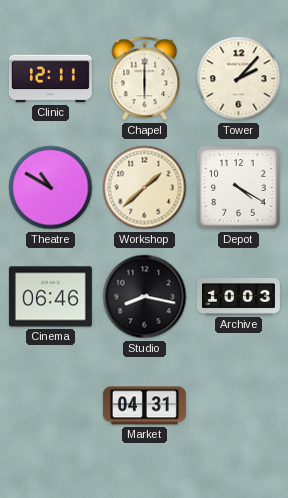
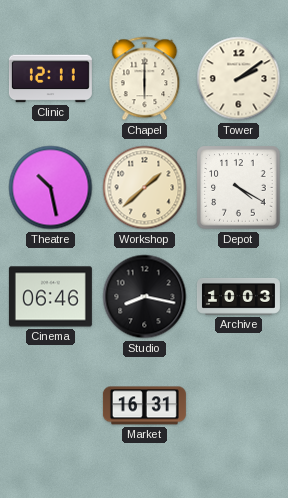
Tower: 2:07 -> 2:09 (239, 79)
Theatre: 10:50 -> 10:28 (51, 188)
Market: 04:31 -> 16:31 (144, 406)
